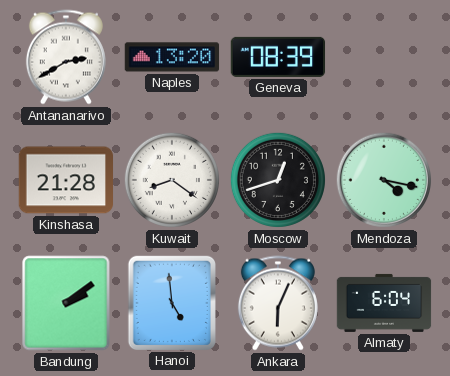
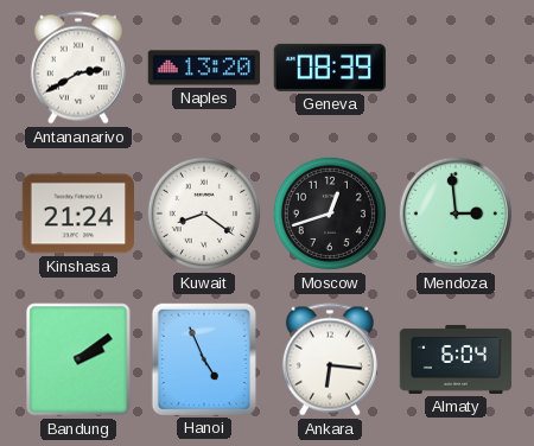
Kinshasa: 21:28 -> 21:24 (78, 214)
Mendoza: 4:17 -> 2:59 (456, 214)
Hanoi: 4:59 -> 4:56 (203, 358)
Ankara: 6:04 -> 6:16 (330, 359)
